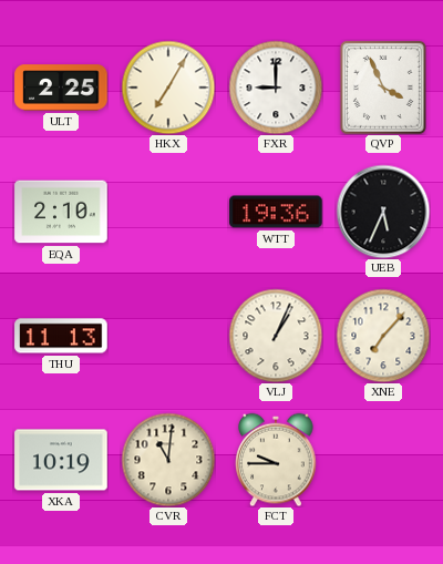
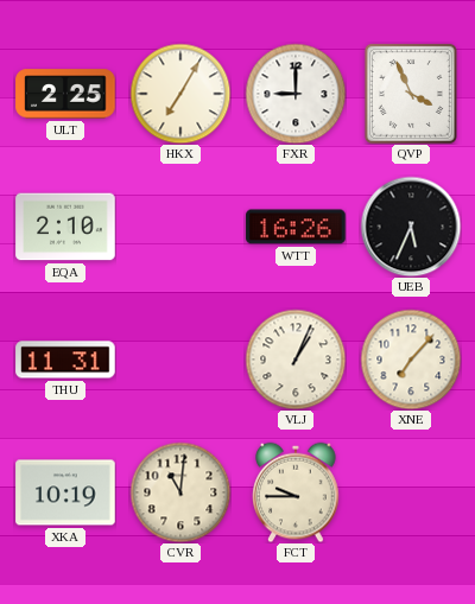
WTT: 19:36 -> 16:26 (296, 227)
THU: 11:13 -> 11:31 (65, 360)
